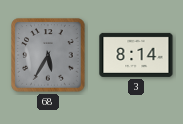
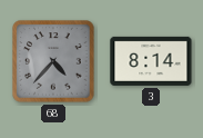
68: 5:35 -> 4:37 (53, 61)
